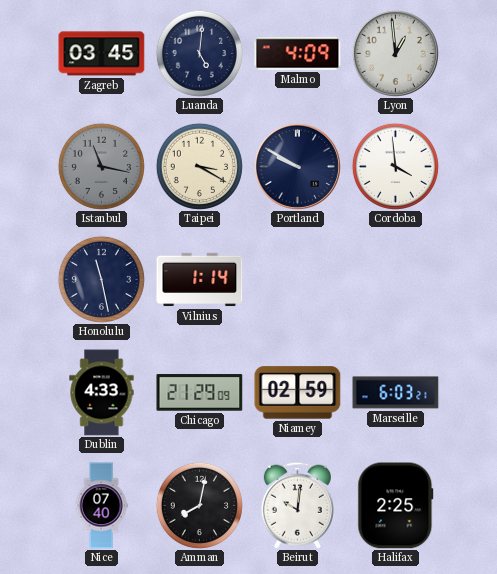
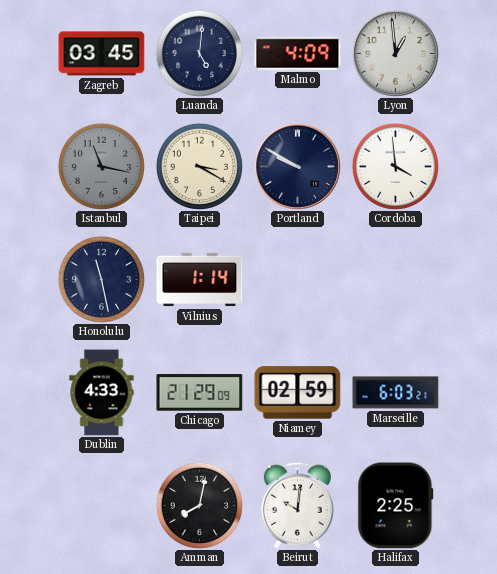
Nice: 07:40 -> none (101, 506)
